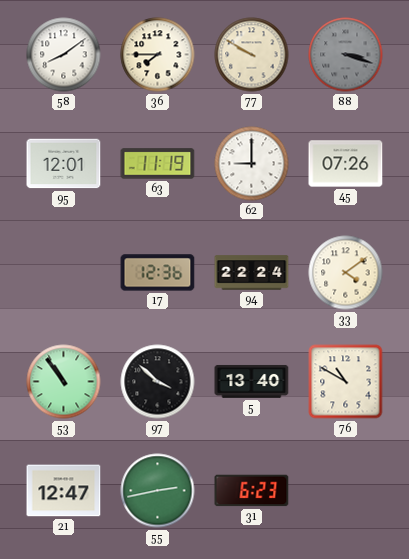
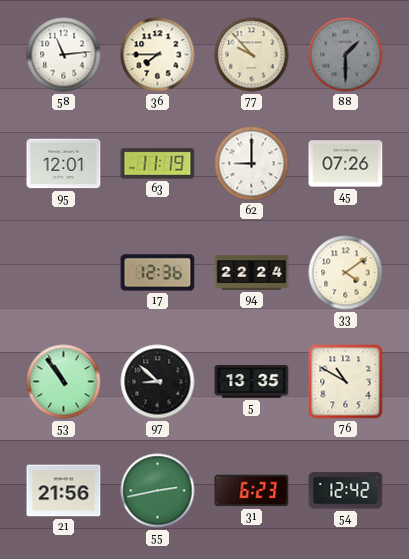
58: 8:09 -> 11:14 (64, 55)
77: 9:50 -> 9:53 (252, 55)
88: 3:18 -> 1:30 (346, 55)
97: 3:52 -> 8:52 (158, 382)
5: 13:40 -> 13:35 (252, 382)
21: 12:47 -> 21:56 (64, 491)
54: none -> 12:42 (346, 491)
